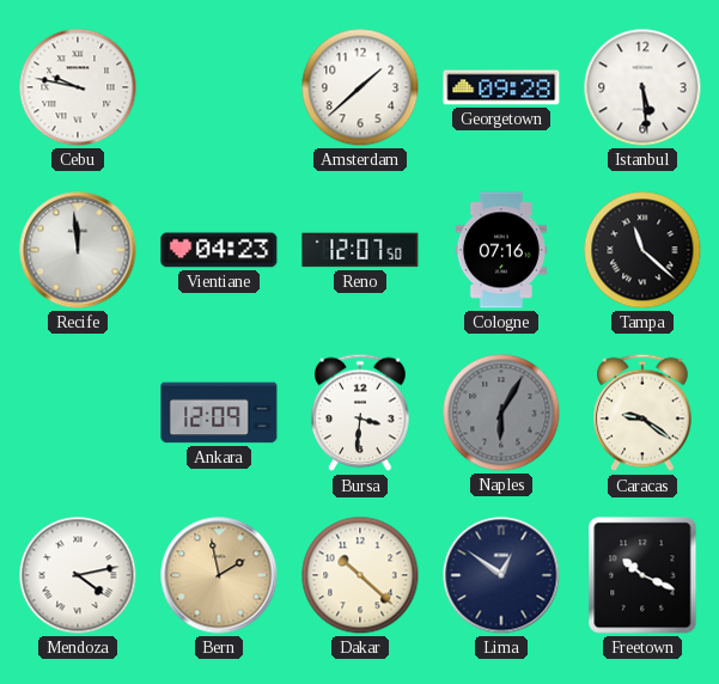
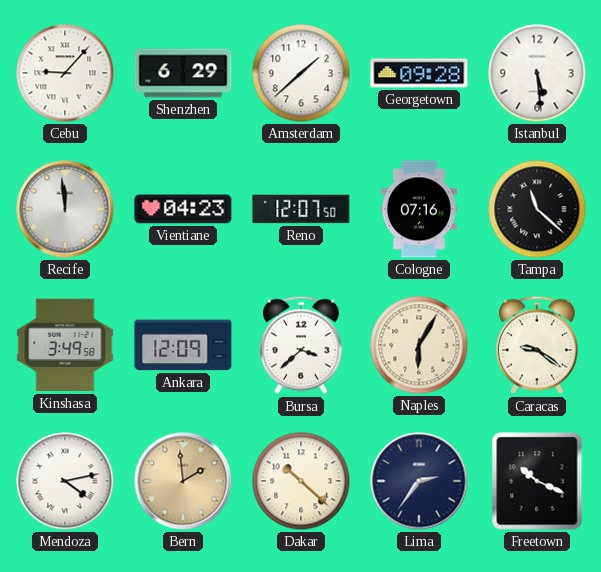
Cebu: 9:47 -> 9:07 (65, 73)
Shenzhen: none -> 6:29 (183, 73)
Kinshasa: none -> 3:49 (65, 345)
Bursa: 3:31 -> 3:38 (301, 345)
Naples dial: grey -> cream (419, 345)
Bern: 1:58 -> 1:59 (183, 481)
Lima: 12:51 -> 2:36 (419, 481)
